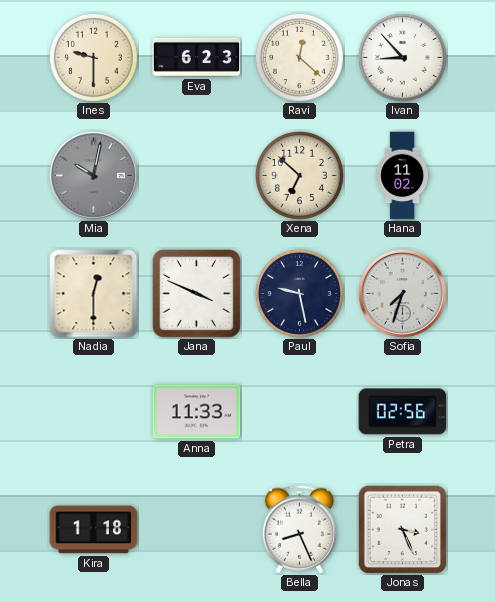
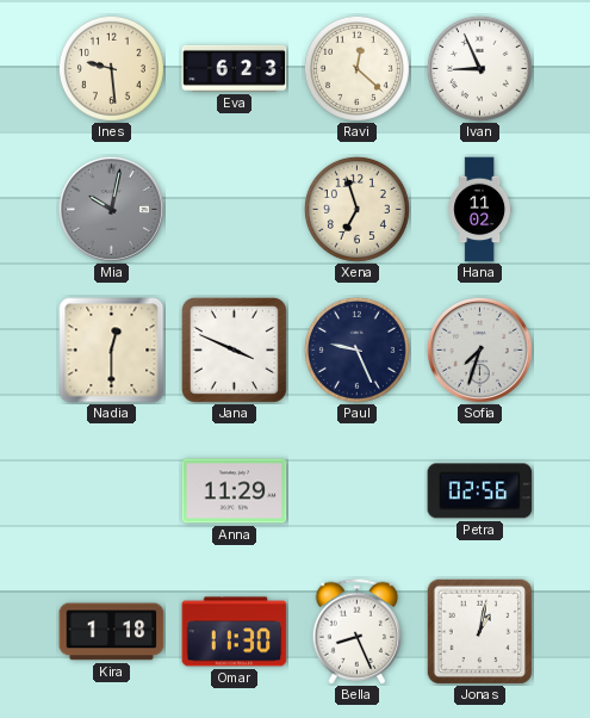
Ines: 9:30 -> 9:29 (111, 68)
Ivan: 8:53 -> 8:56 (479, 68)
Xena: 6:52 -> 6:57 (356, 209)
Paul: 9:28 -> 9:26 (356, 349)
Anna: 11:33 -> 11:29 (235, 491)
Omar: none -> 11:30 (235, 632)
Jonas: 3:26 -> 1:02 (479, 631)
